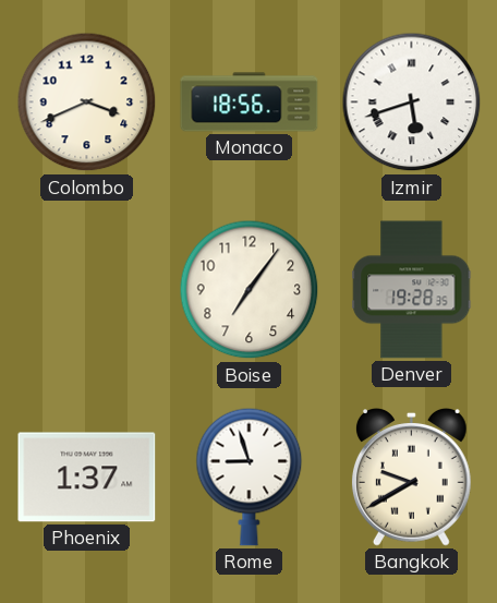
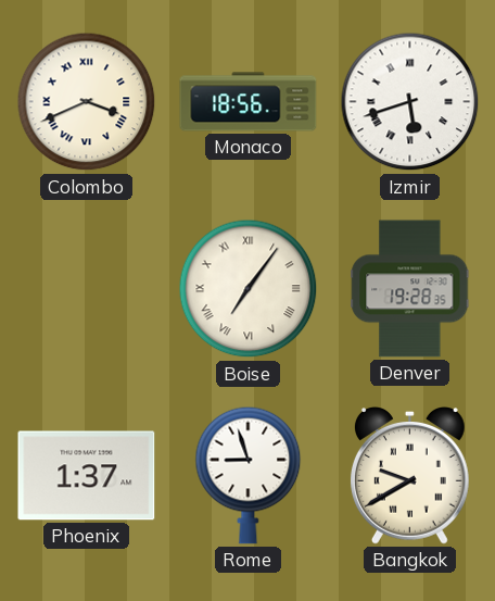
Colombo numerals: Arabic -> Roman (87, 102)
Boise numerals: Arabic -> Roman (249, 289)
